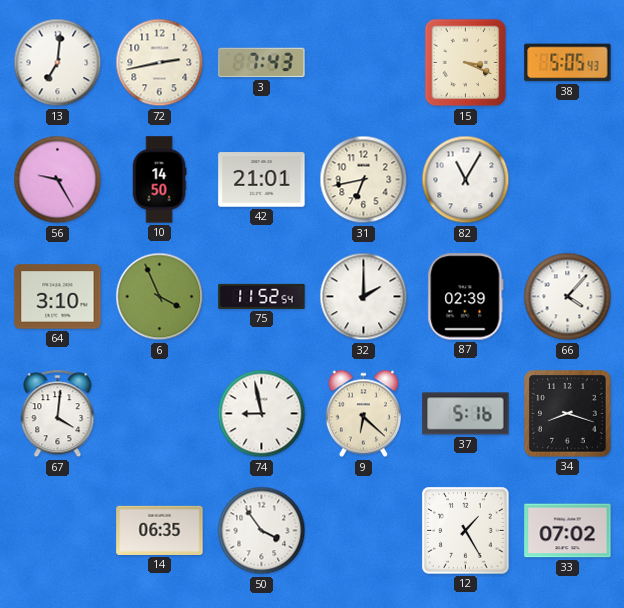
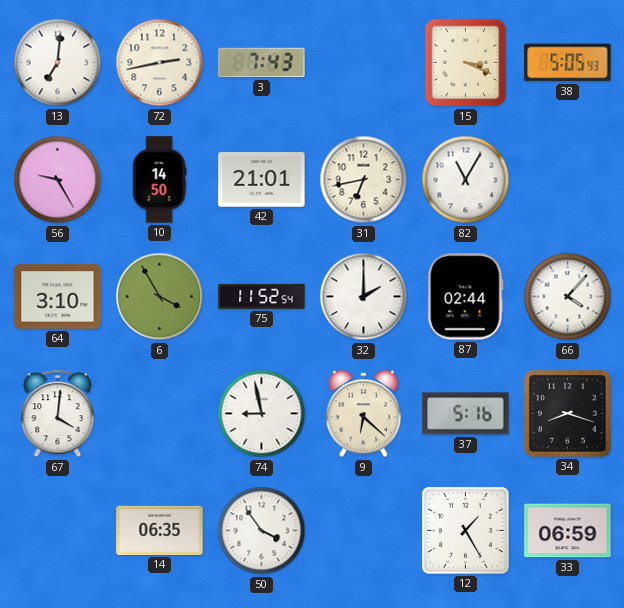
6: 3:56 -> 3:55 (160, 297)
87: 02:39 -> 02:44 (466, 297)
33: 07:02 -> 06:59 (568, 531)
